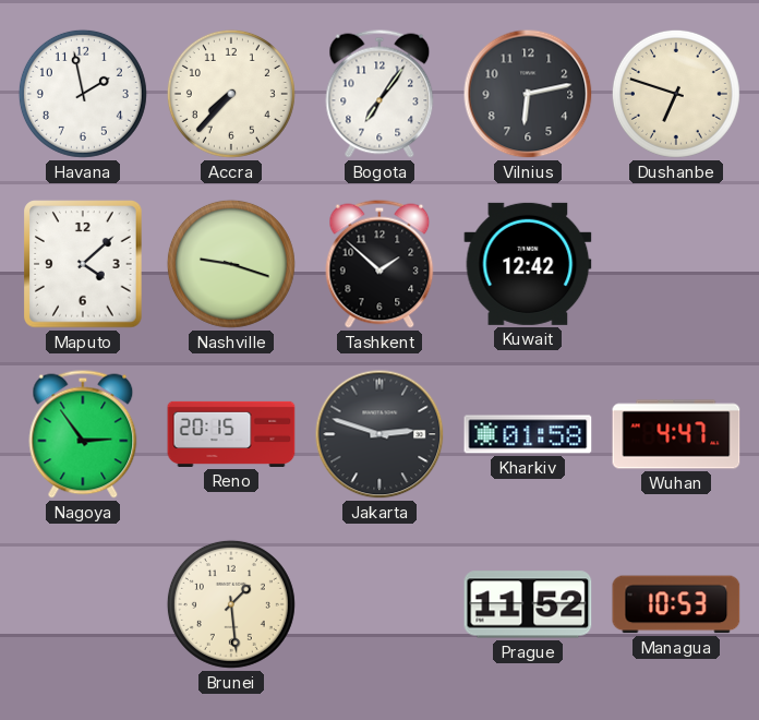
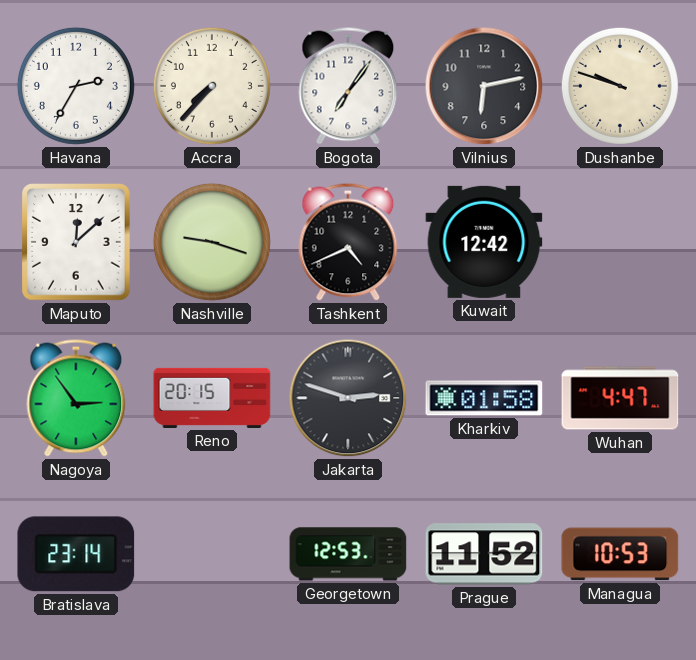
Havana: 1:58 -> 2:35 (76, 86)
Dushanbe: 6:48 -> 9:48 (620, 86)
Maputo: 4:08 -> 12:08 (77, 242)
Tashkent: 1:52 -> 4:41 (348, 242)
Bratislava: none -> 23:14 (76, 554)
Brunei: 1:29 -> none (231, 604)
Georgetown: none -> 12:53 (348, 554)
